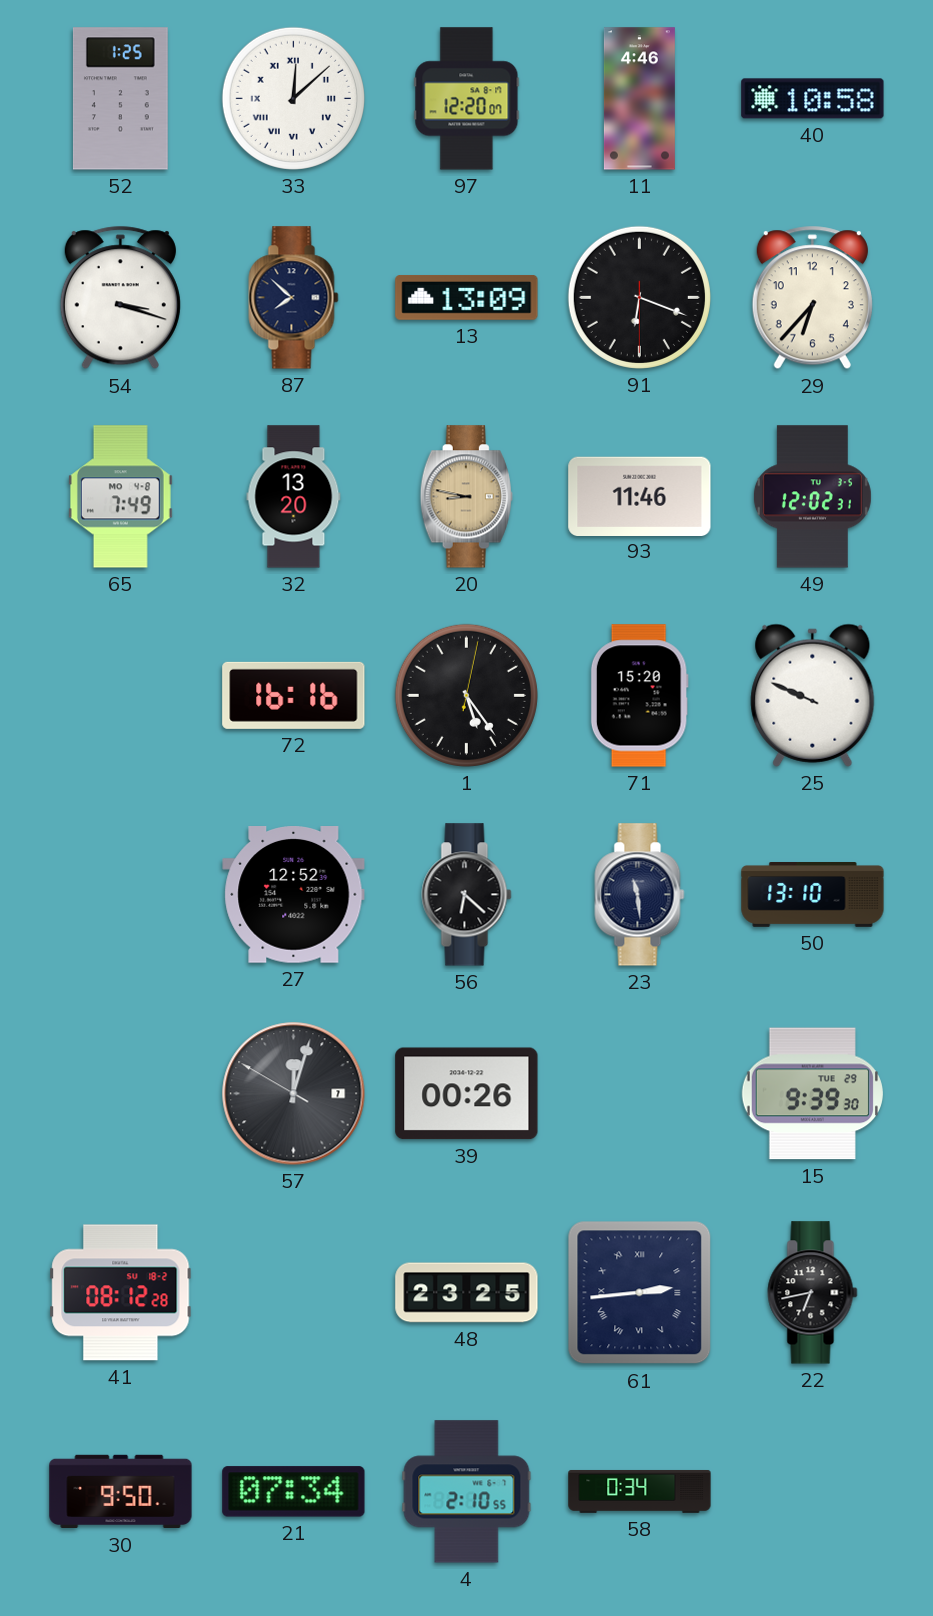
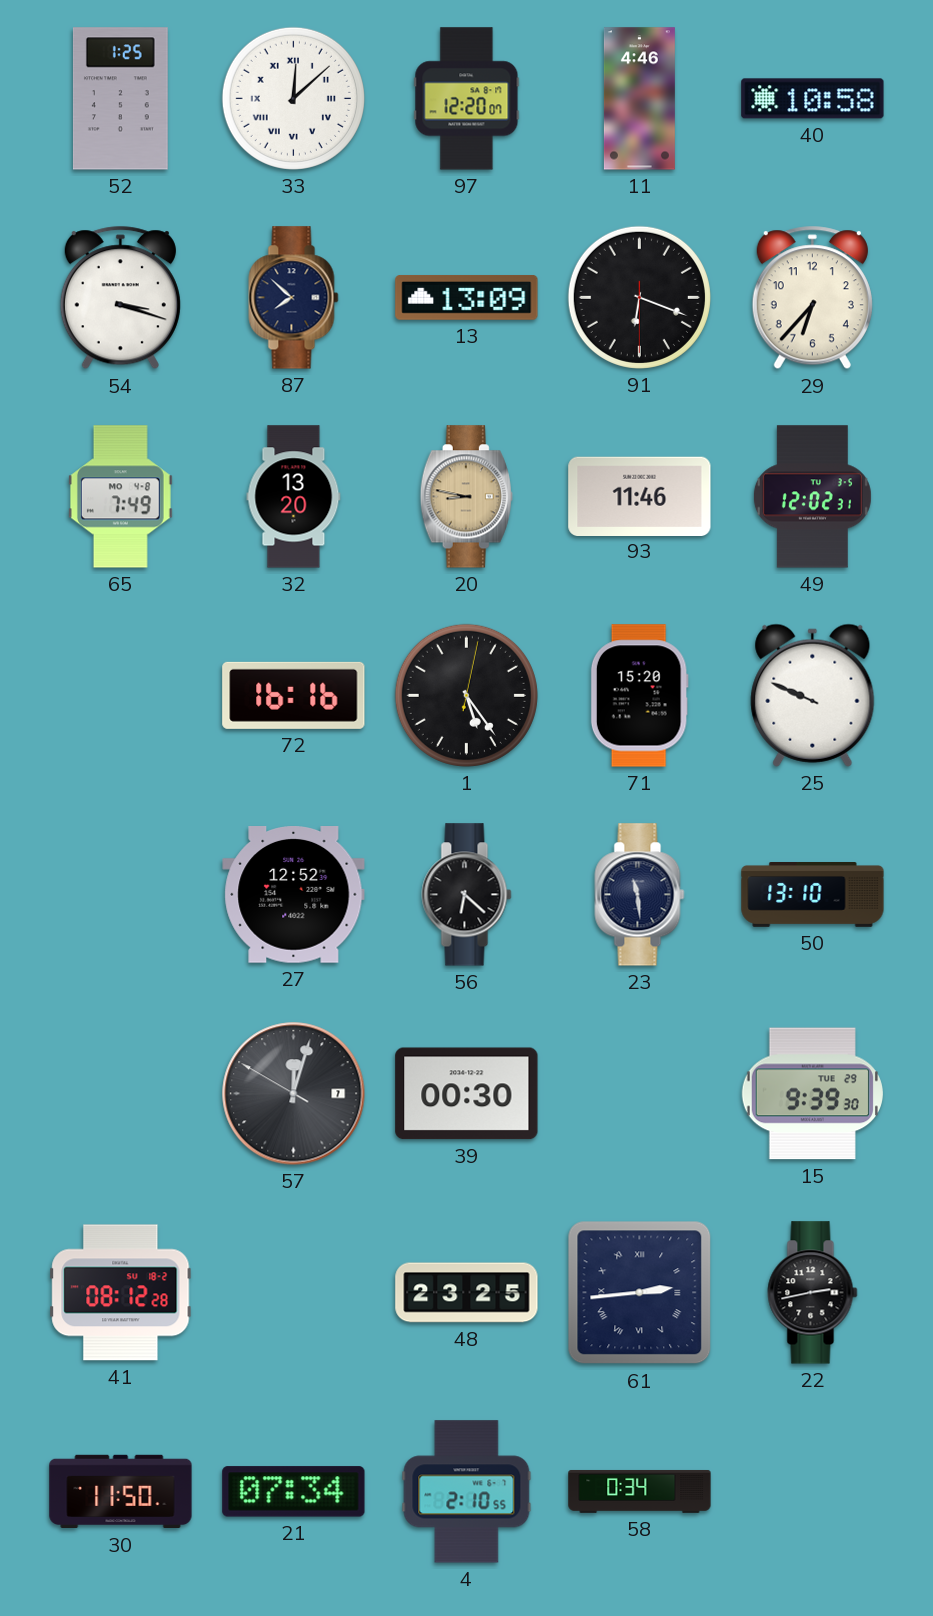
39: 00:26 -> 00:30 (467, 1094)
22: 6:43 -> 2:43 (813, 1293)
30: 9:50 -> 11:50 (121, 1492)
